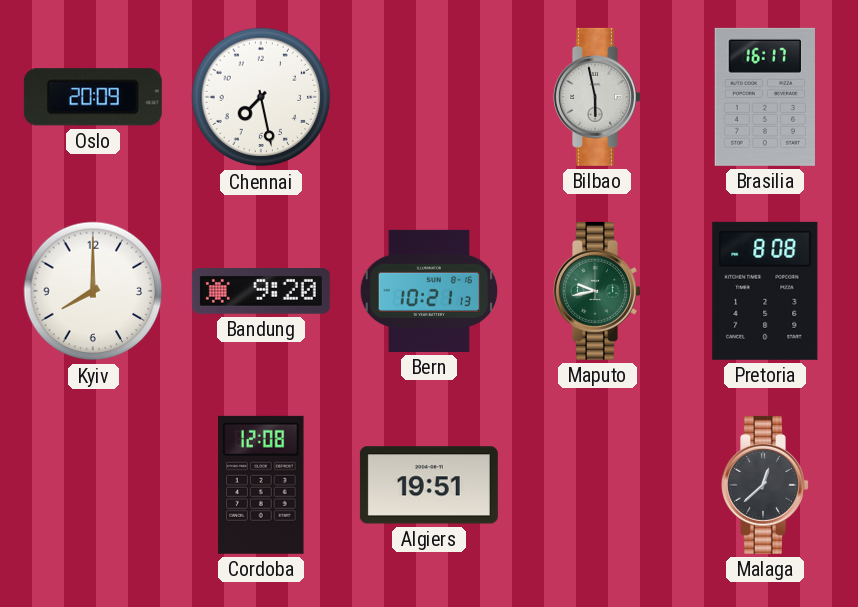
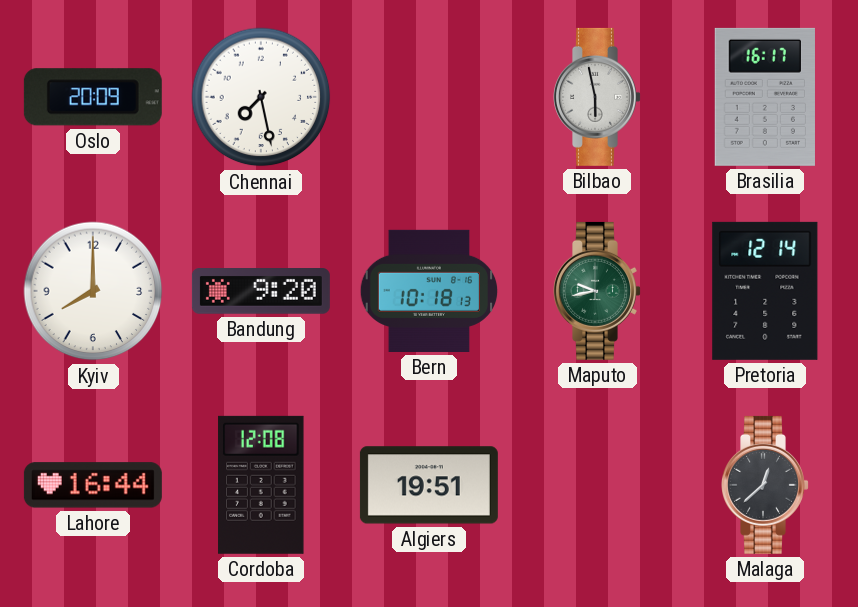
Bern: 10:21 -> 10:18 (429, 291)
Pretoria: 8:08 -> 12:14 (765, 291)
Lahore: none -> 16:44 (93, 485)
